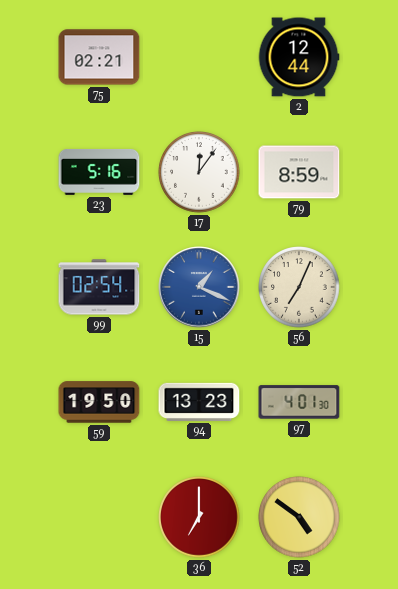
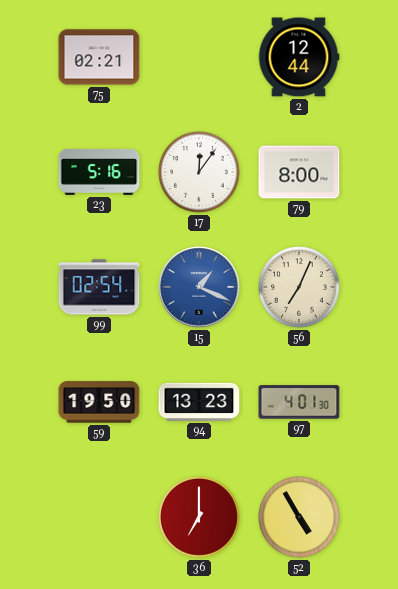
79: 8:59 -> 8:00 (299, 172)
52: 4:51 -> 4:55 (299, 517)
